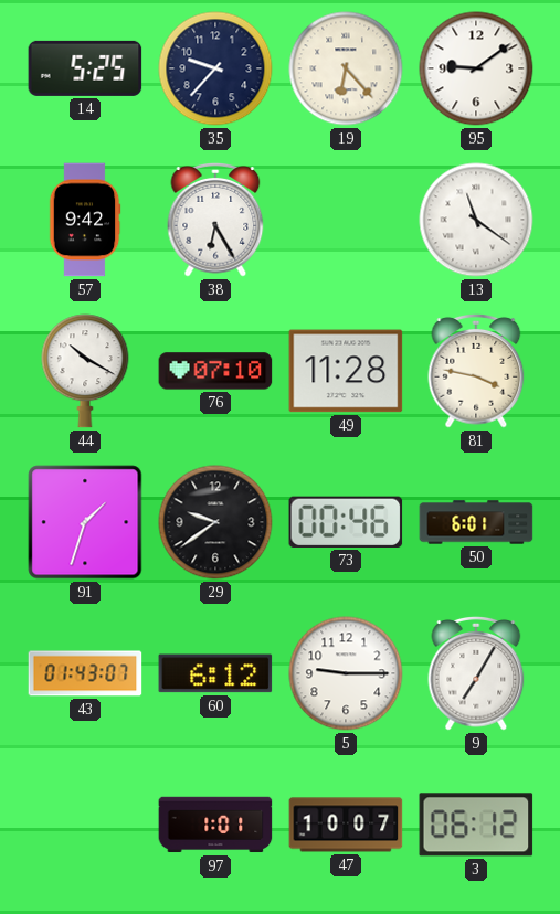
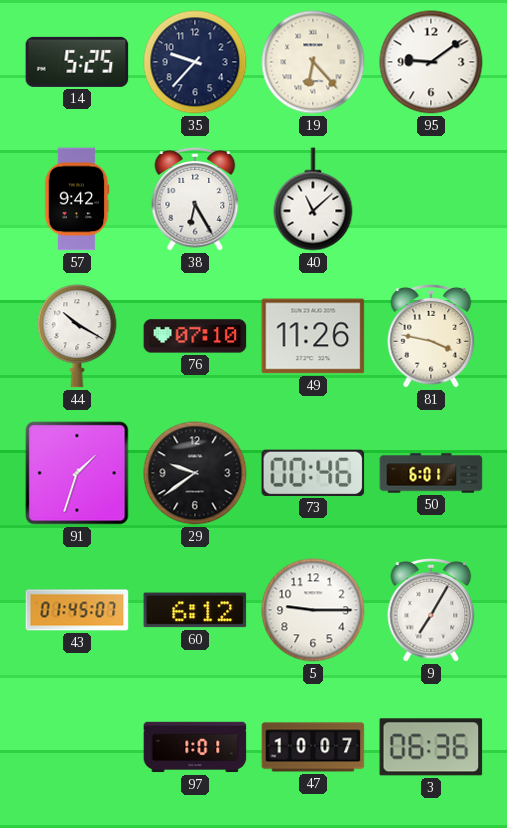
40: none -> 11:08 (313, 199)
13: 11:21 -> none (476, 220)
49: 11:28 -> 11:26 (313, 336)
43: 01:43 -> 01:45 (77, 610)
3: 06:12 -> 06:36 (431, 747)
